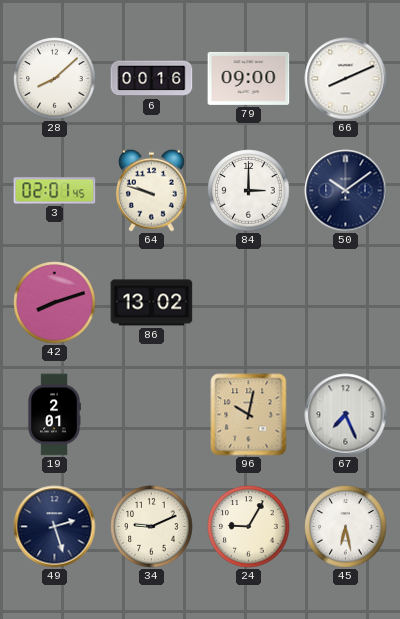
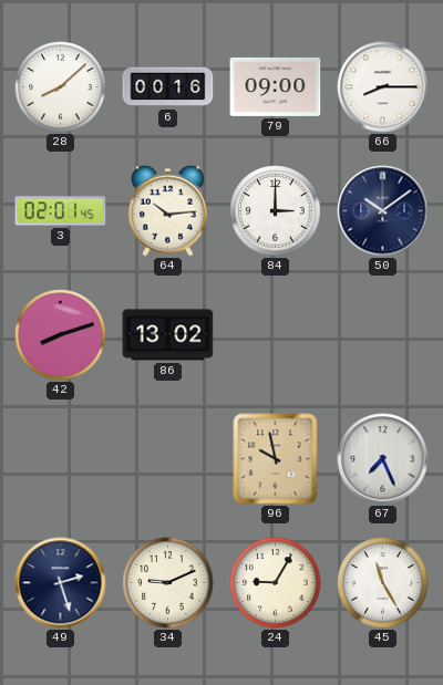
66: 8:11 -> 8:15 (383, 87)
64: 9:48 -> 10:14 (167, 210)
19: 2:01 -> none (54, 415)
96: 10:02 -> 9:58 (276, 459)
45: 6:28 -> 11:25 (383, 583)
